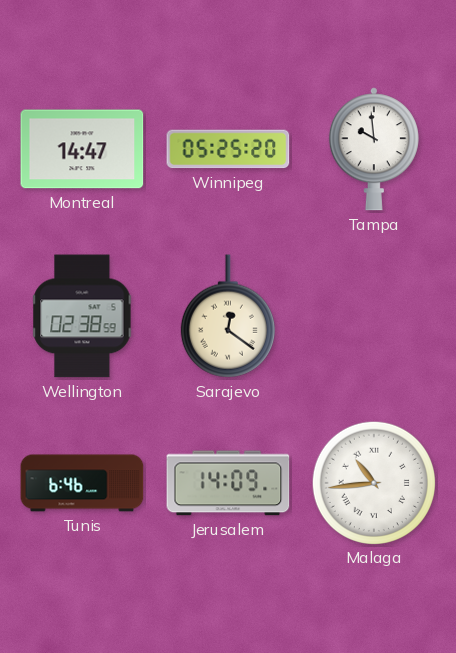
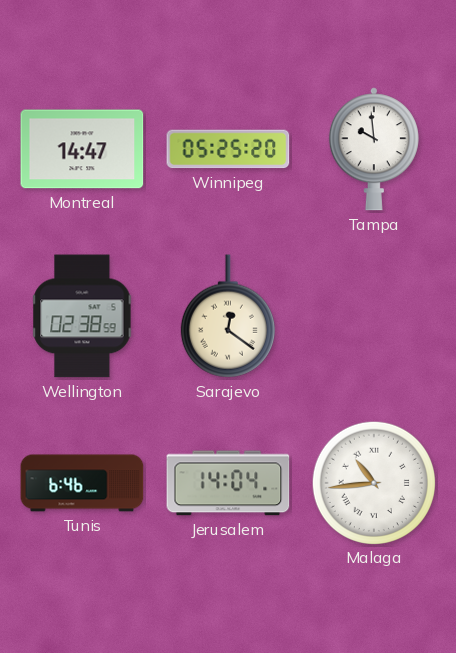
Jerusalem: 14:09 -> 14:04 (228, 483)
